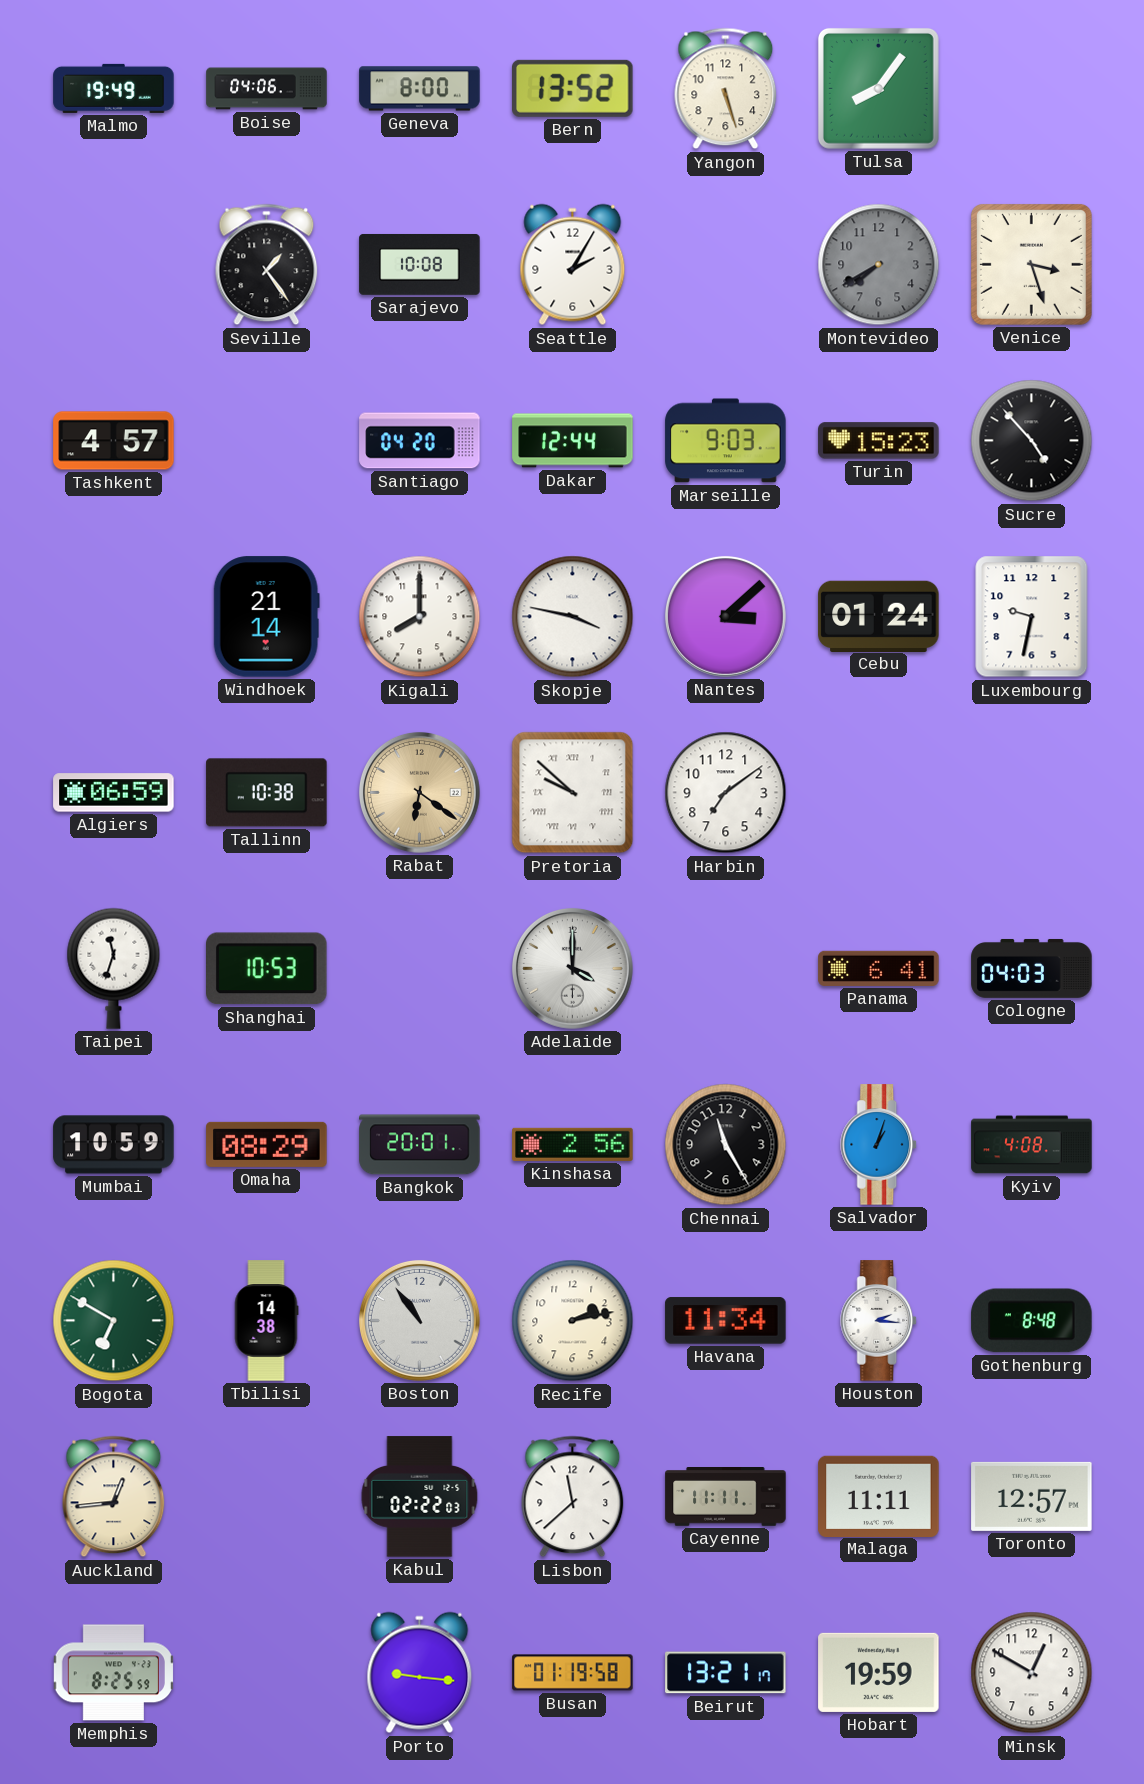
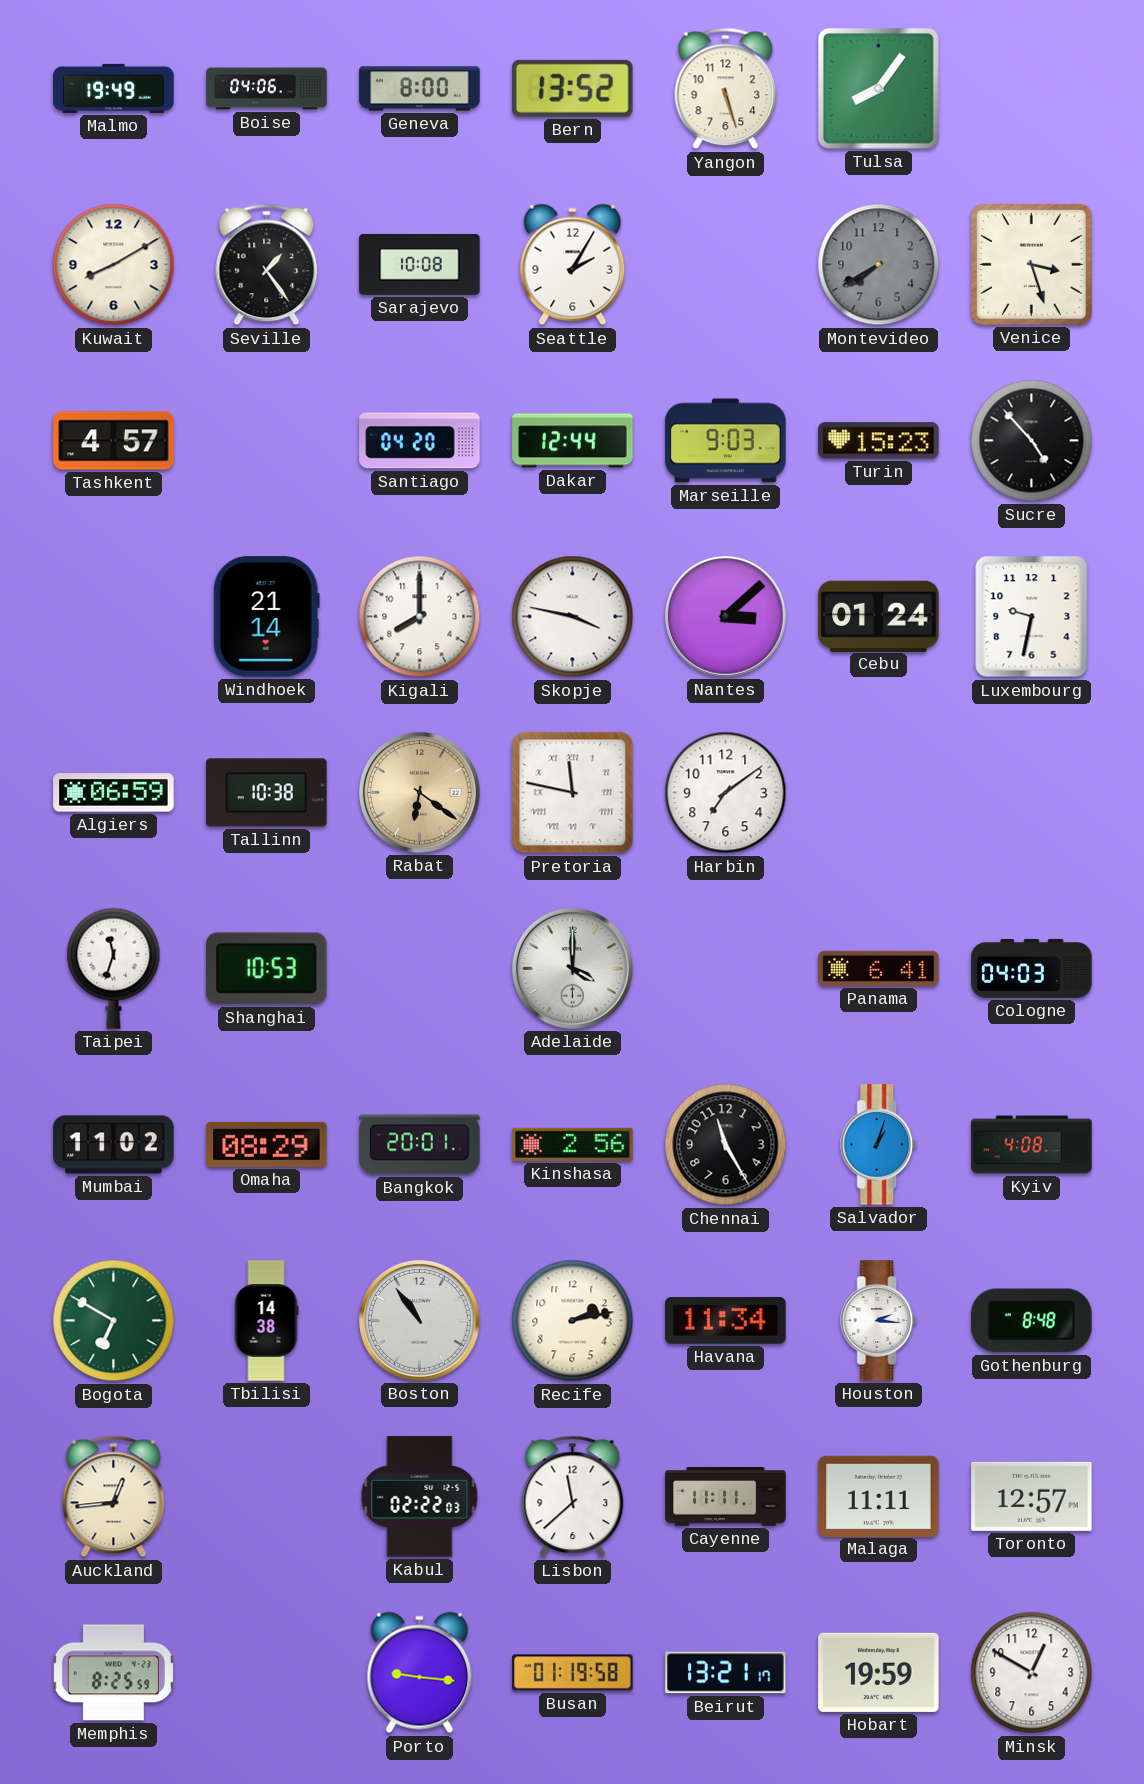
Kuwait: none -> 8:10 (114, 265)
Pretoria: 9:52 -> 11:47 (573, 793)
Mumbai: 10:59 -> 11:02 (114, 1145)
